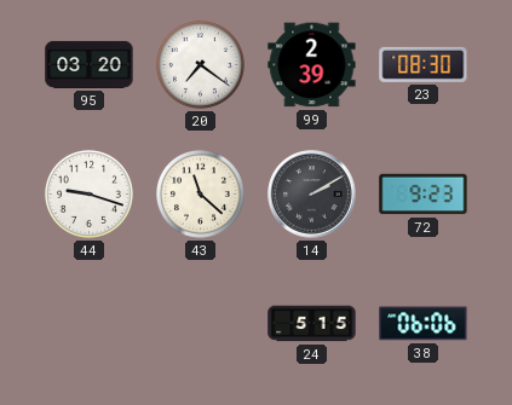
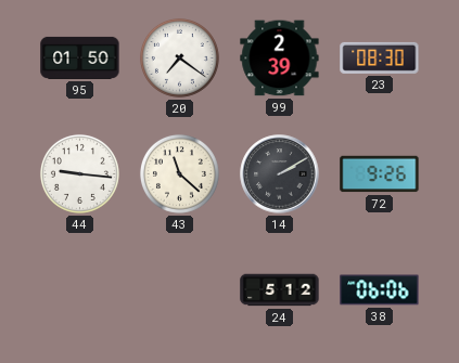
95: 03:20 -> 01:50 (80, 57)
44: 9:18 -> 9:16 (79, 173)
72: 9:23 -> 9:26 (380, 174)
24: 5:15 -> 5:12 (280, 290)
